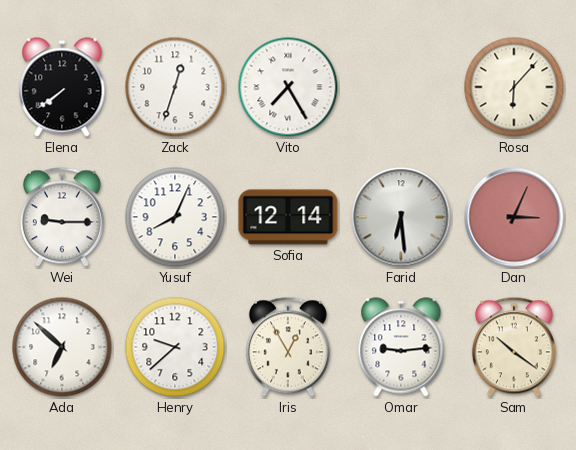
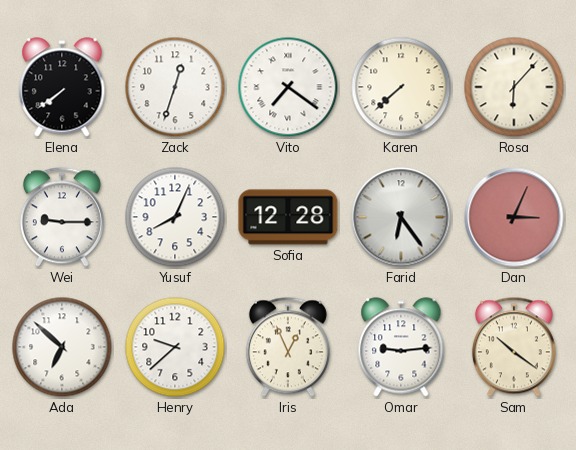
Vito: 7:25 -> 7:21 (288, 87)
Karen: none -> 7:38 (401, 87)
Sofia: 12:14 -> 12:28 (288, 217)
Farid: 6:29 -> 6:24 (401, 217)
Iris: 12:55 -> 12:56 (288, 347)
